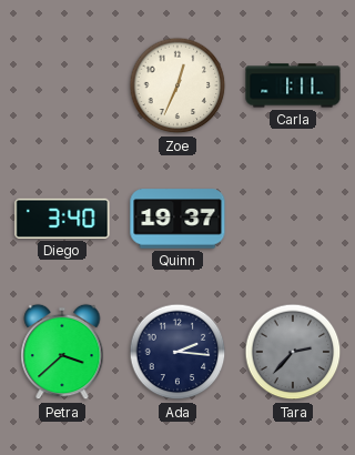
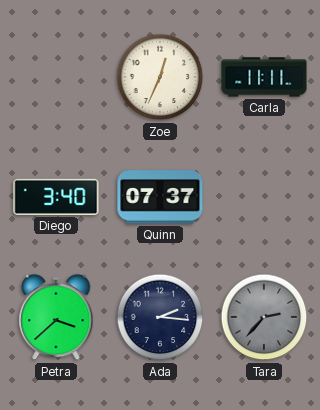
Carla: 1:11 -> 11:11 (264, 77)
Quinn: 19:37 -> 07:37 (160, 197)
